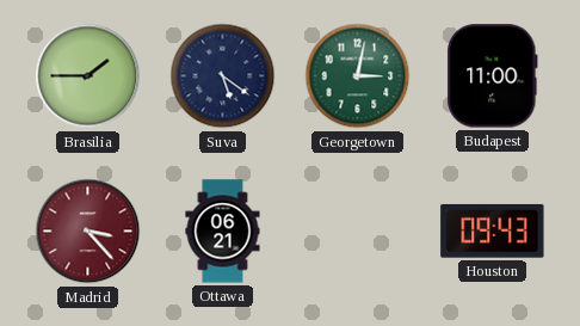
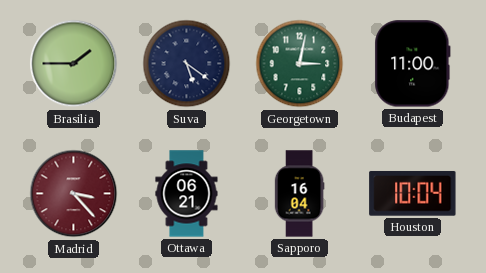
Sapporo: none -> 16:04 (299, 194)
Houston: 09:43 -> 10:04 (413, 193)
